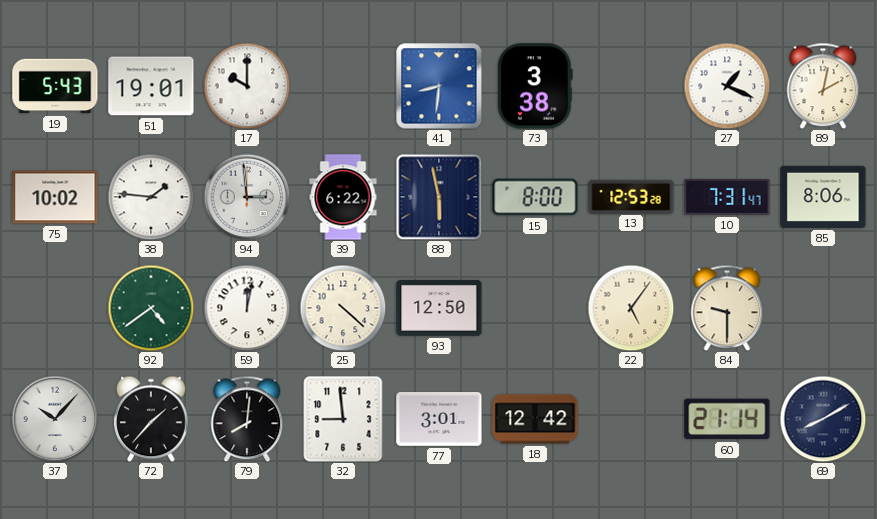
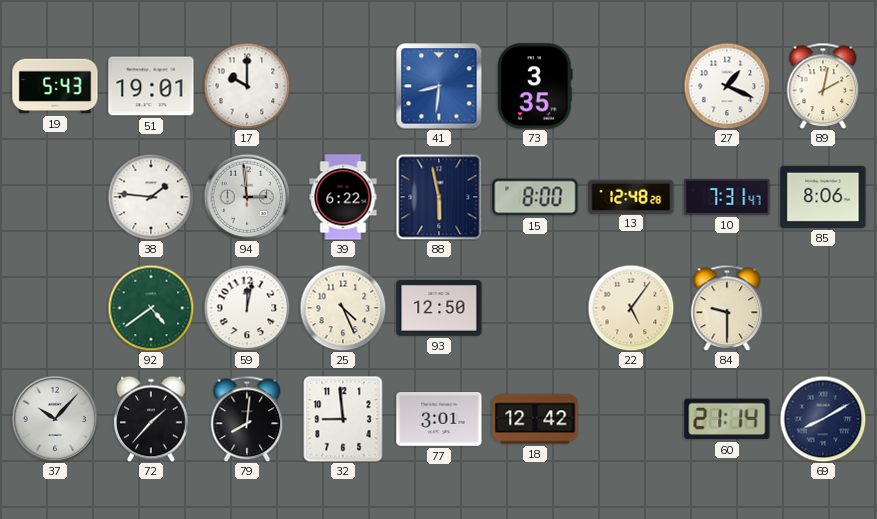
73: 3:38 -> 3:35 (535, 86)
75: 10:02 -> none (55, 197)
13: 12:53 -> 12:48 (631, 196)
25: 4:22 -> 4:26 (343, 308)
